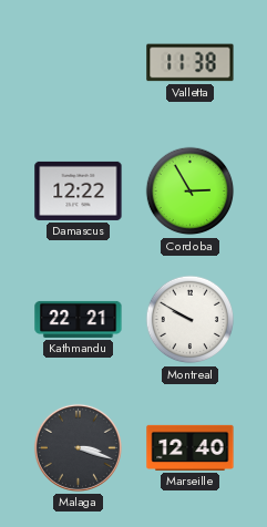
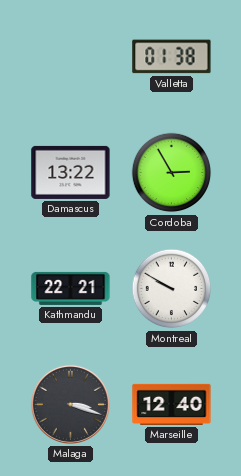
Valletta: 11:38 -> 01:38 (172, 57)
Damascus: 12:22 -> 13:22 (71, 172)
